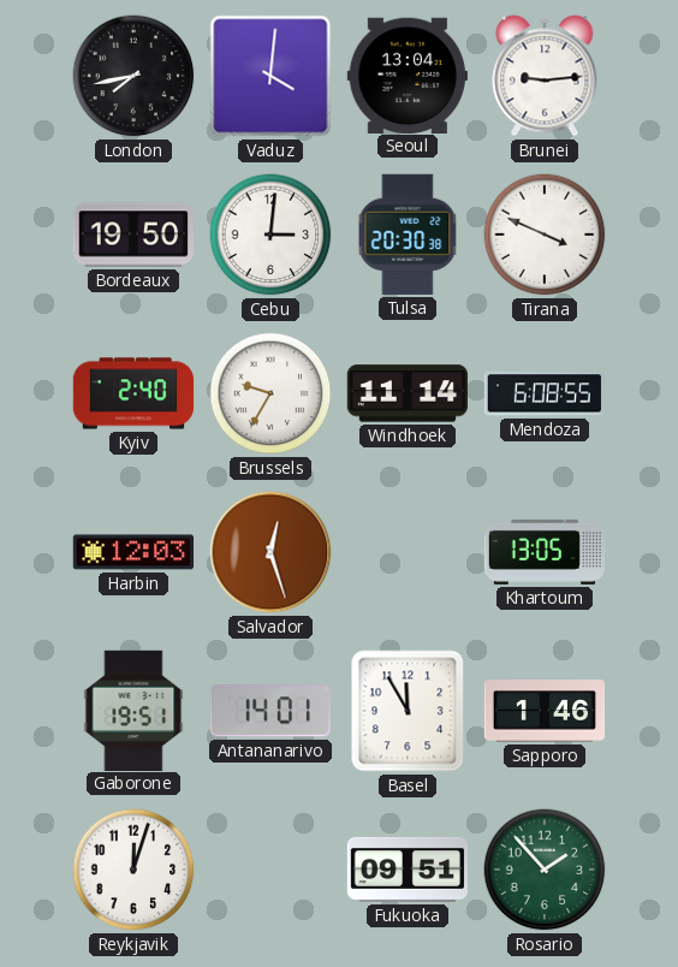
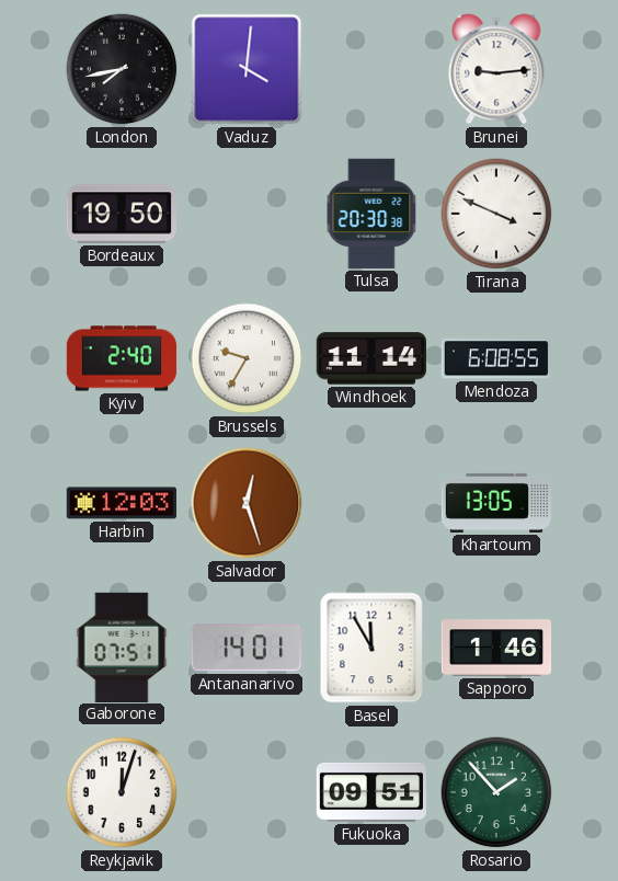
Seoul: 13:04 -> none (408, 75)
Cebu: 3:01 -> none (270, 235)
Gaborone: 19:51 -> 07:51 (122, 647)
